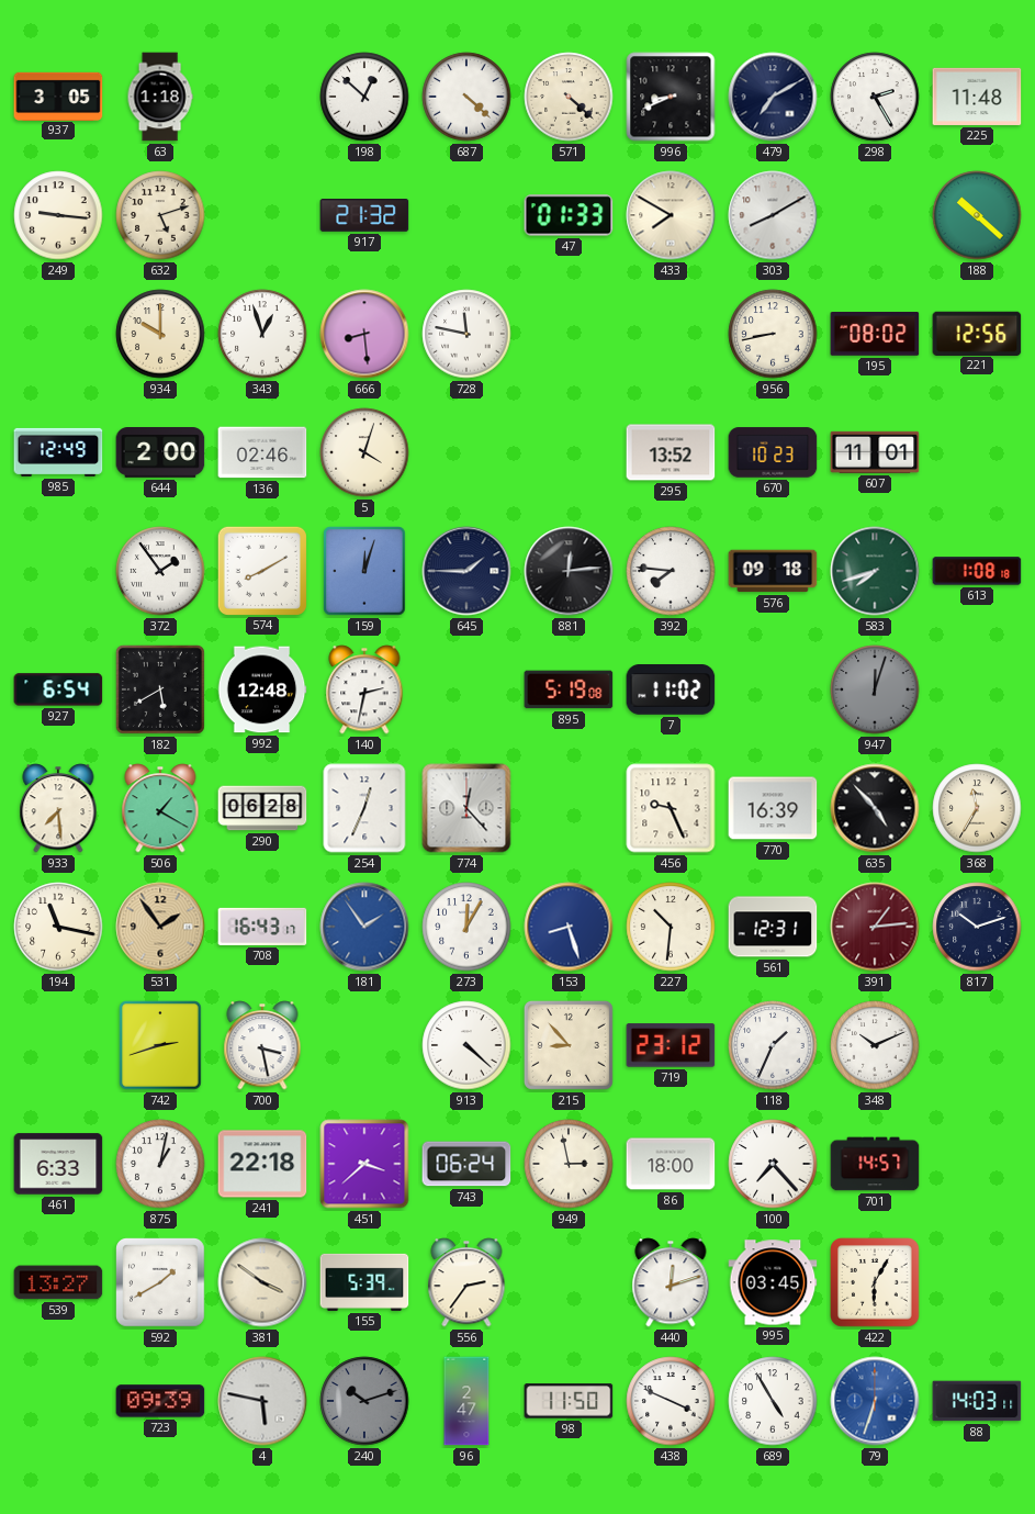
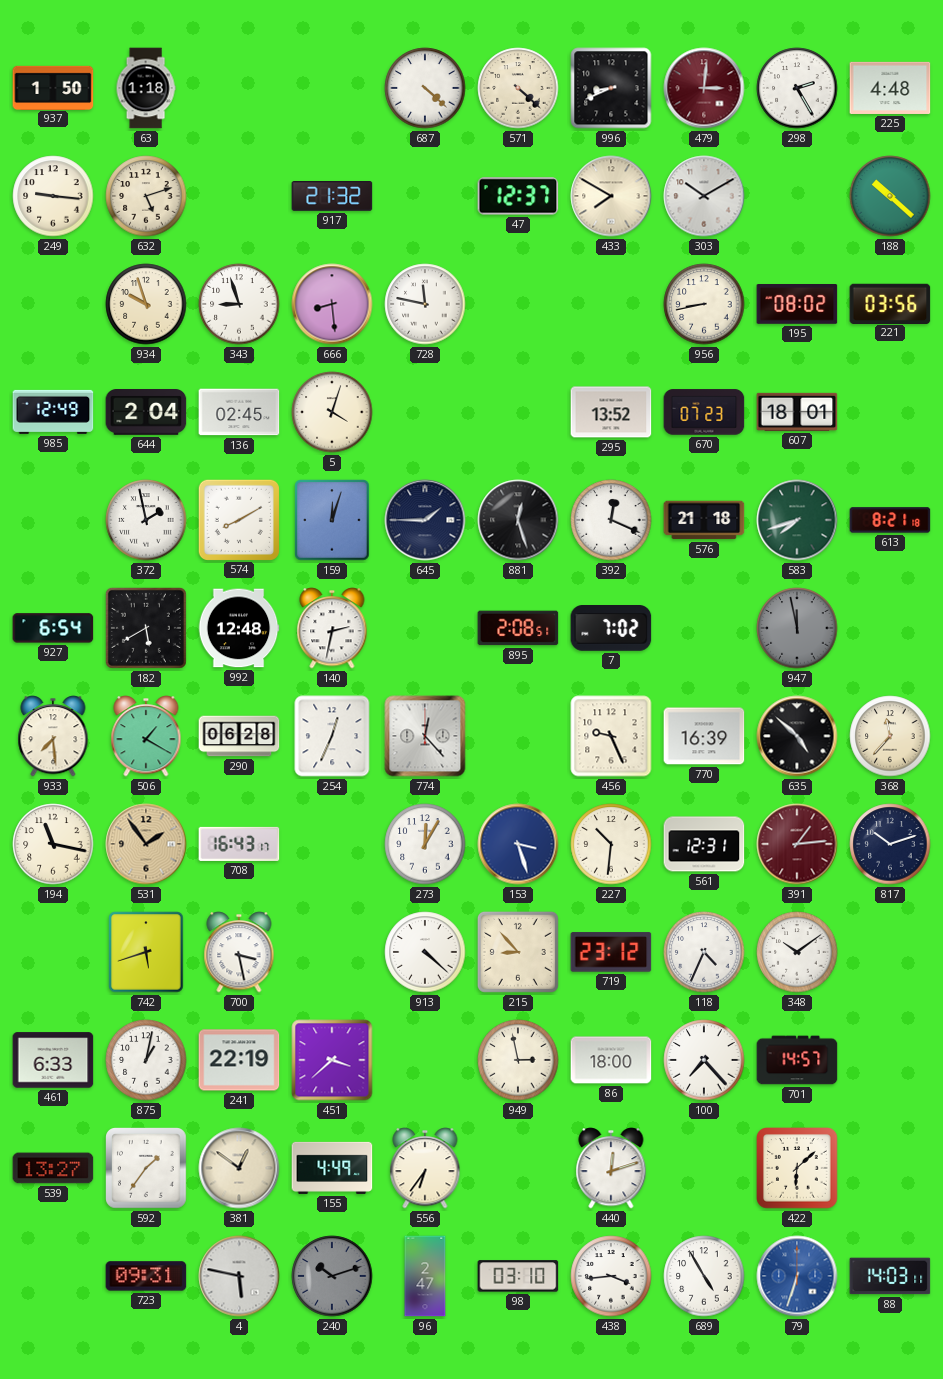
937: 3:05 -> 1:50 (53, 87)
198: 12:52 -> none (364, 97)
479: 7:10 -> 3:01 (704, 88)
479 dial: navy -> burgundy (704, 88)
225: 11:48 -> 4:48 (890, 88)
47: 01:33 -> 12:37 (518, 196)
303: 8:10 -> 10:10 (704, 196)
934: 10:00 -> 9:57 (146, 304)
343: 12:57 -> 8:57 (239, 304)
221: 12:56 -> 03:56 (890, 303)
644: 2:00 -> 2:04 (146, 413)
136: 02:46 -> 02:45 (239, 412)
670: 10:23 -> 07:23 (704, 412)
607: 11:01 -> 18:01 (797, 412)
372: 1:54 -> 1:58 (146, 520)
881: 12:14 -> 12:27 (518, 520)
392: 7:46 -> 12:19 (611, 520)
576: 09:18 -> 21:18 (704, 520)
613: 1:08 -> 8:21 (890, 520)
895: 5:19 -> 2:08 (518, 628)
7: 11:02 -> 7:02 (611, 629)
947: 12:03 -> 11:58 (797, 628)
635: 4:53 -> 4:52 (797, 736)
368: 11:35 -> 11:37 (890, 736)
181: 1:54 -> none (364, 927)
153: 8:27 -> 3:27 (518, 844)
742: 2:42 -> 5:42 (146, 952)
118: 1:34 -> 4:34 (704, 952)
348: 10:11 -> 10:09 (797, 952)
241: 22:18 -> 22:19 (239, 1060)
743: 06:24 -> none (466, 1164)
592: 1:40 -> 1:36 (146, 1168)
381: 3:51 -> 12:51 (239, 1168)
155: 5:39 -> 4:49 (332, 1168)
556: 2:36 -> 6:36 (425, 1168)
995: 03:45 -> none (773, 1282)
422: 6:05 -> 6:08 (797, 1168)
723: 09:39 -> 09:31 (146, 1276)
98: 11:50 -> 03:10 (518, 1276)
438: 3:49 -> 3:44 (611, 1276)
